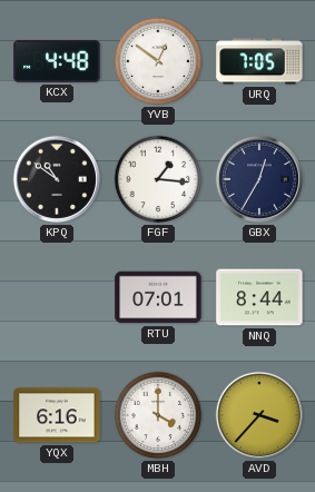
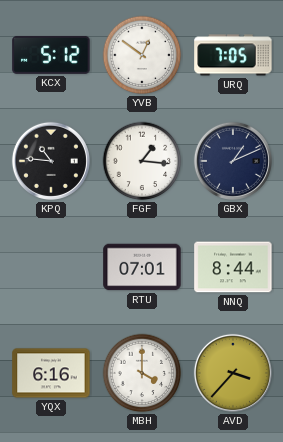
KCX: 4:48 -> 5:12 (51, 55)
KPQ: 10:51 -> 10:46 (51, 161)
GBX: 12:35 -> 1:11 (233, 161)
